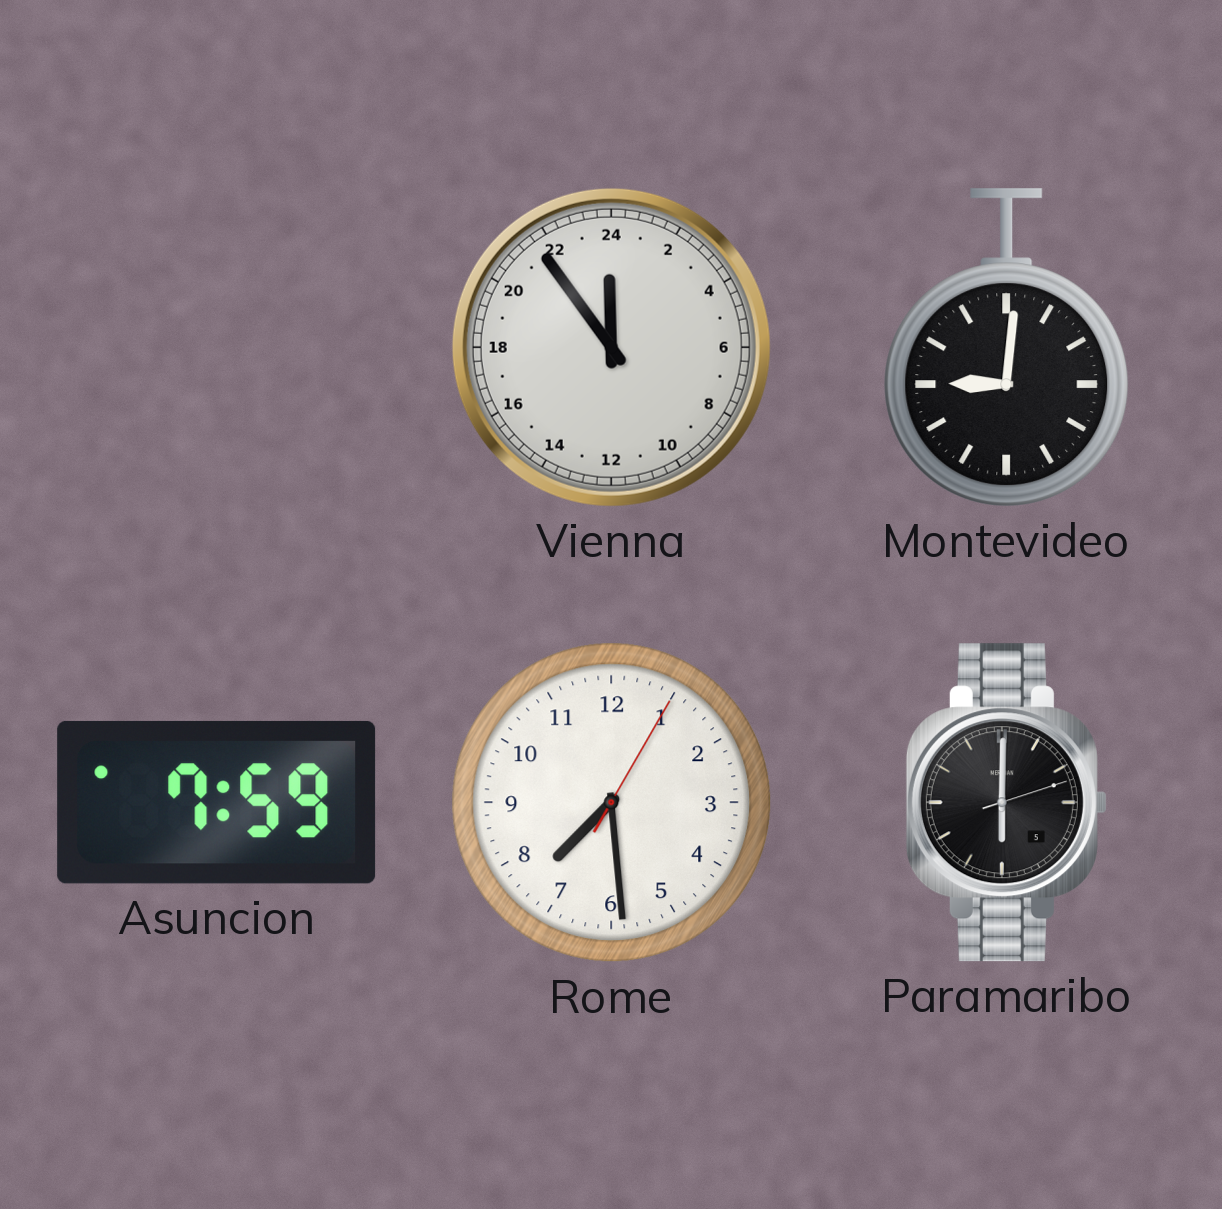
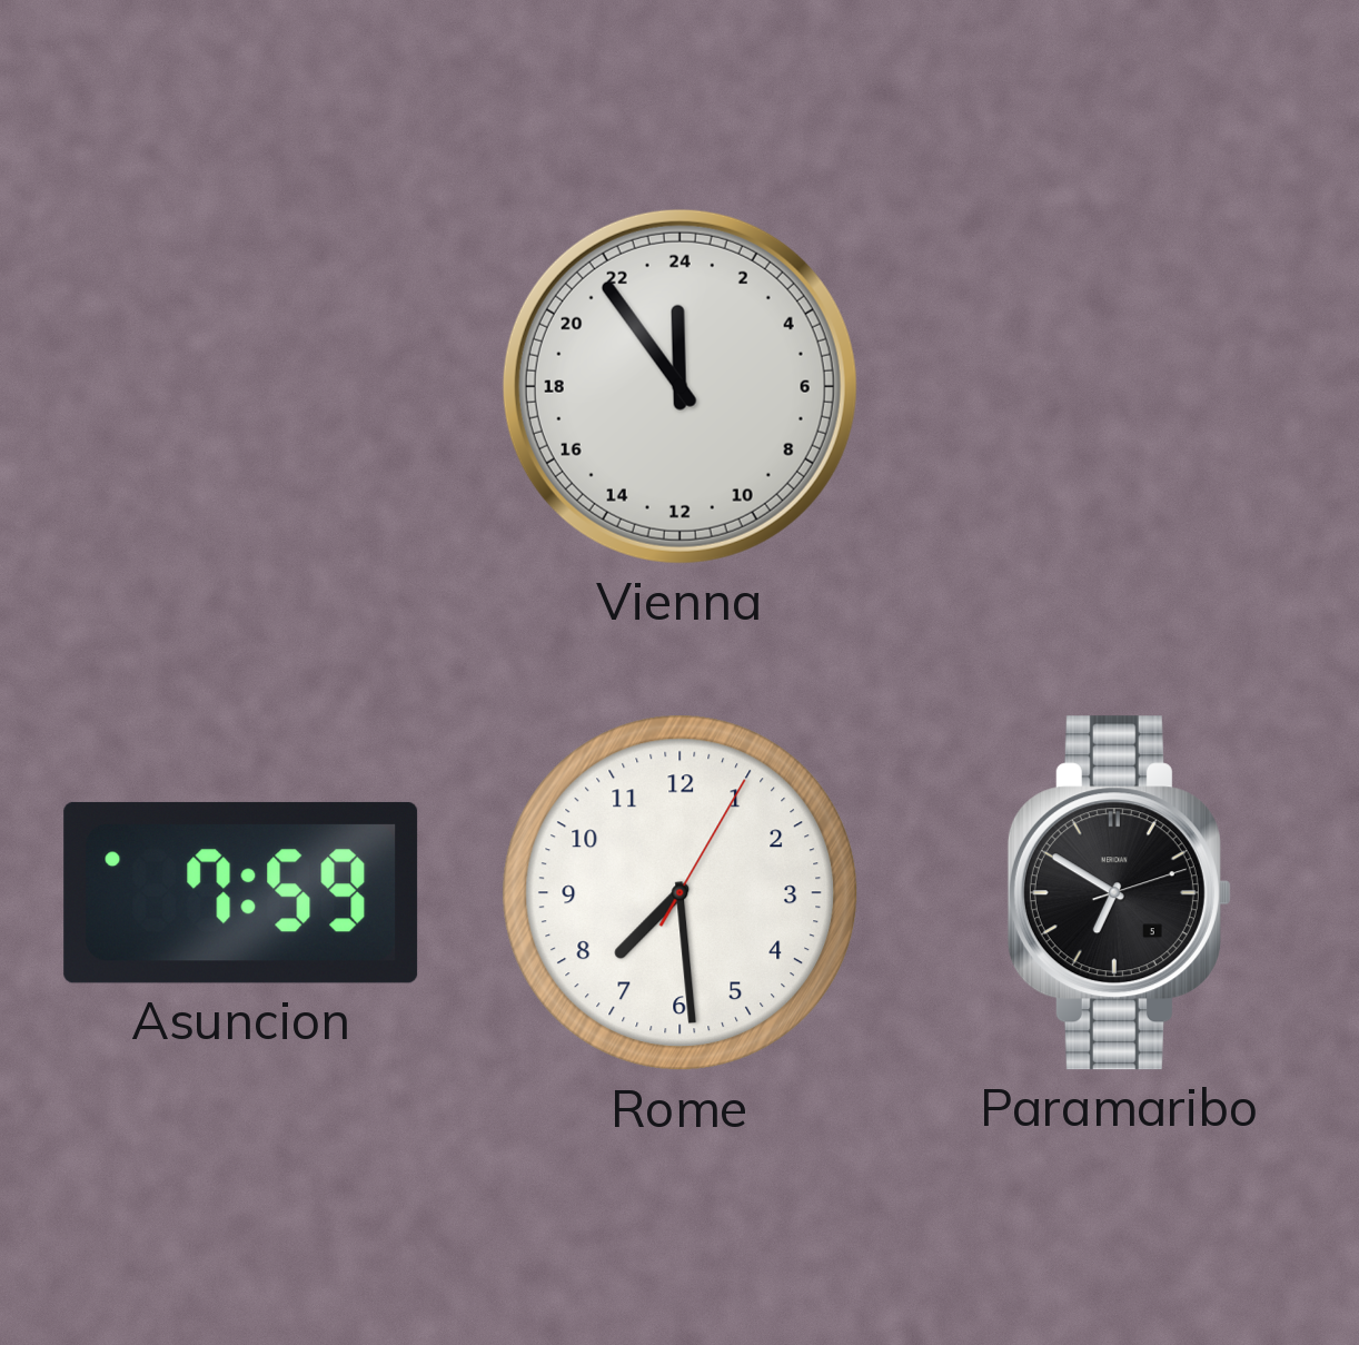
Montevideo: 9:01 -> none (1007, 348)
Paramaribo: 6:00 -> 6:50 (1119, 893)
